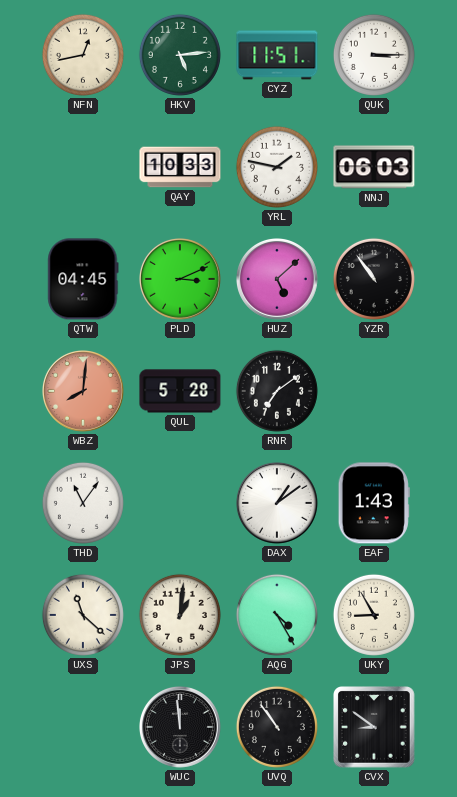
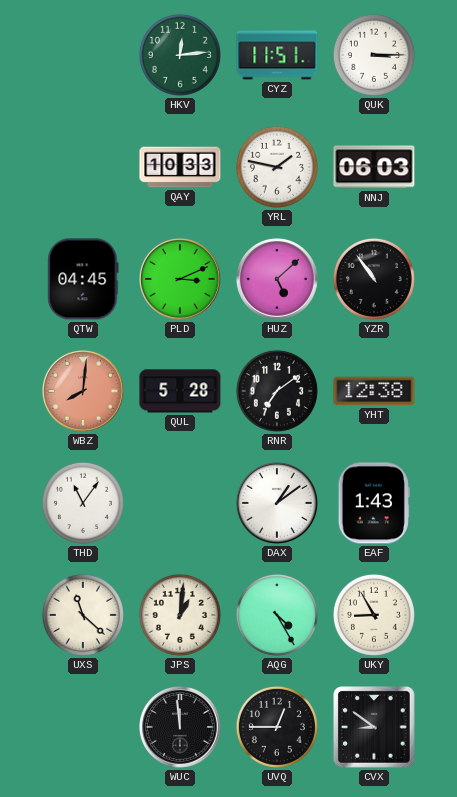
NFN: 12:43 -> none (83, 55)
HKV: 5:14 -> 12:14 (180, 55)
YHT: none -> 12:38 (374, 391)
UVQ: 10:54 -> 12:45 (277, 727)
